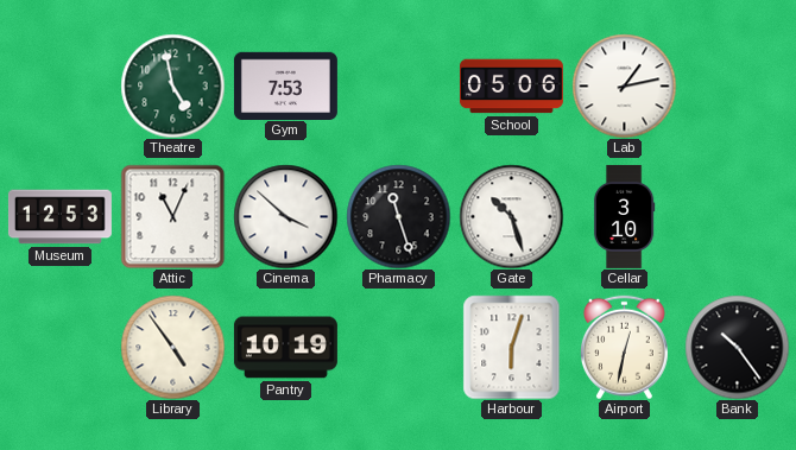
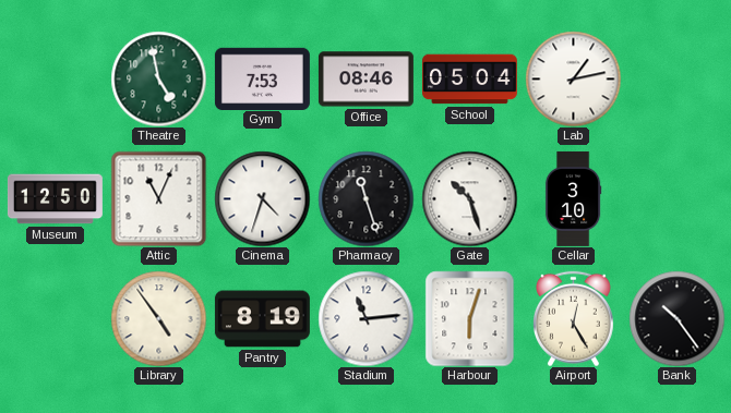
Office: none -> 08:46 (366, 80)
School: 05:06 -> 05:04 (469, 80)
Museum: 12:53 -> 12:50 (55, 199)
Cinema: 3:52 -> 4:33 (262, 198)
Pantry: 10:19 -> 8:19 (262, 319)
Stadium: none -> 11:14 (366, 318)
Airport: 12:32 -> 12:25 (574, 318)
